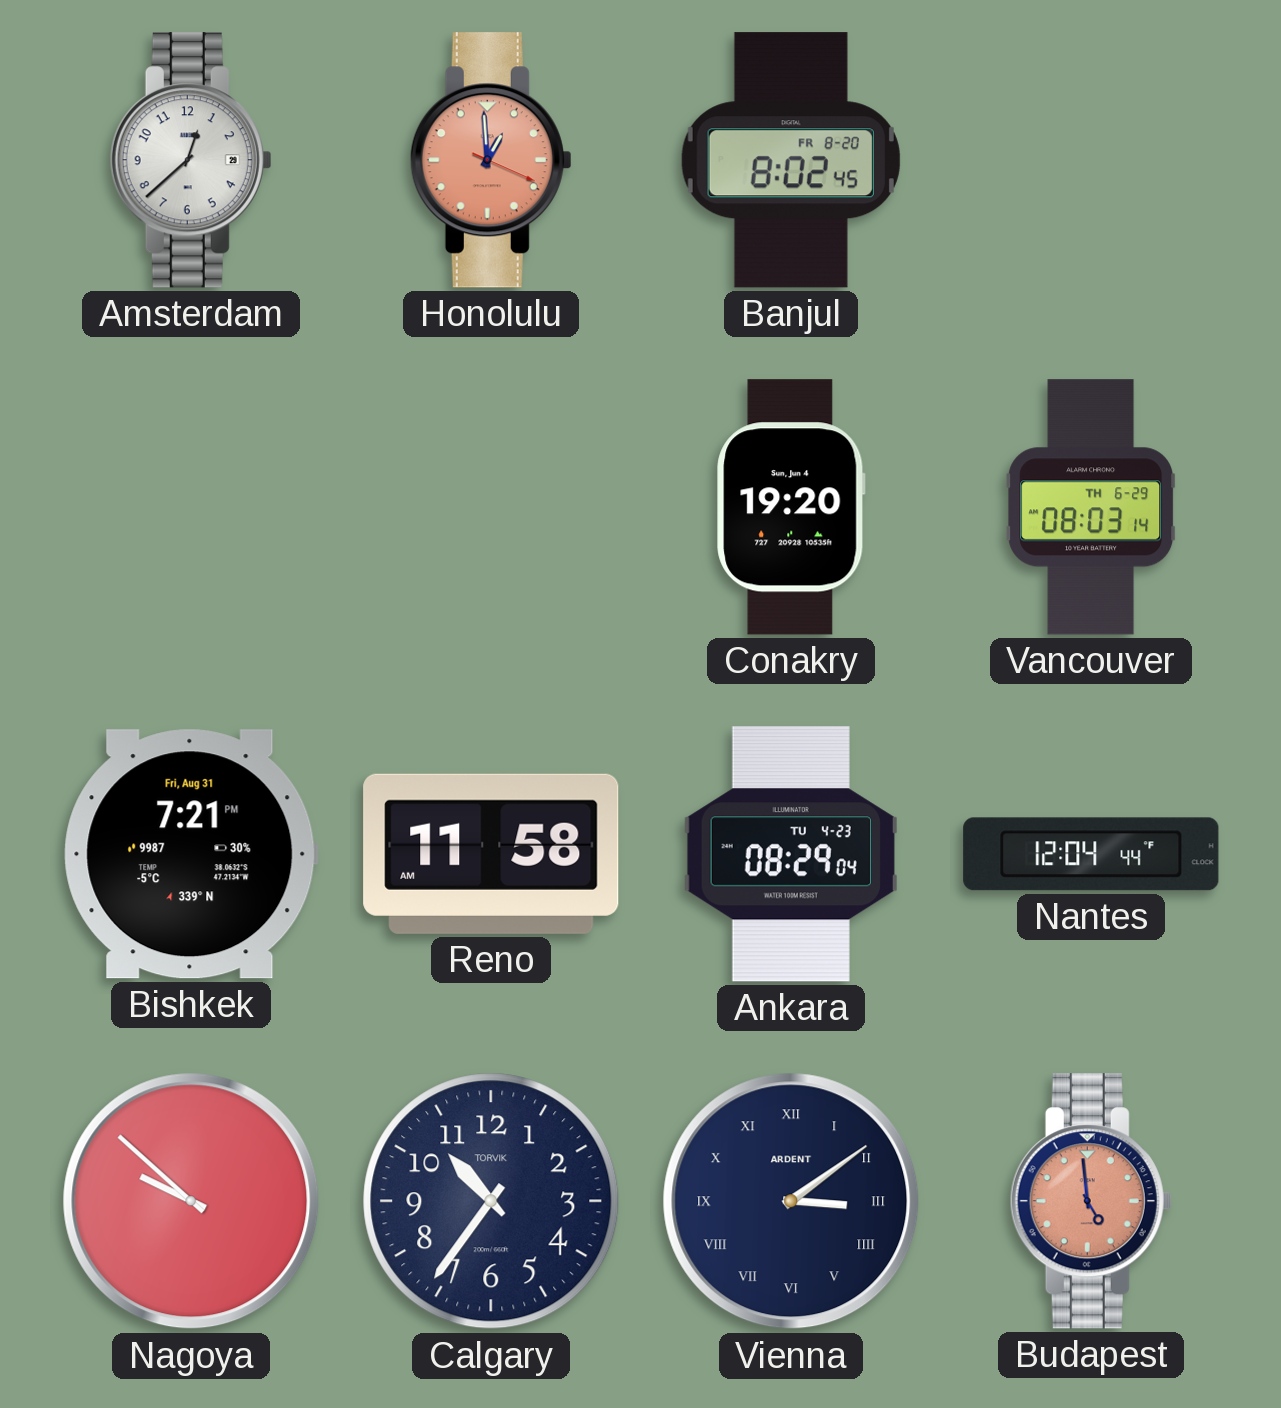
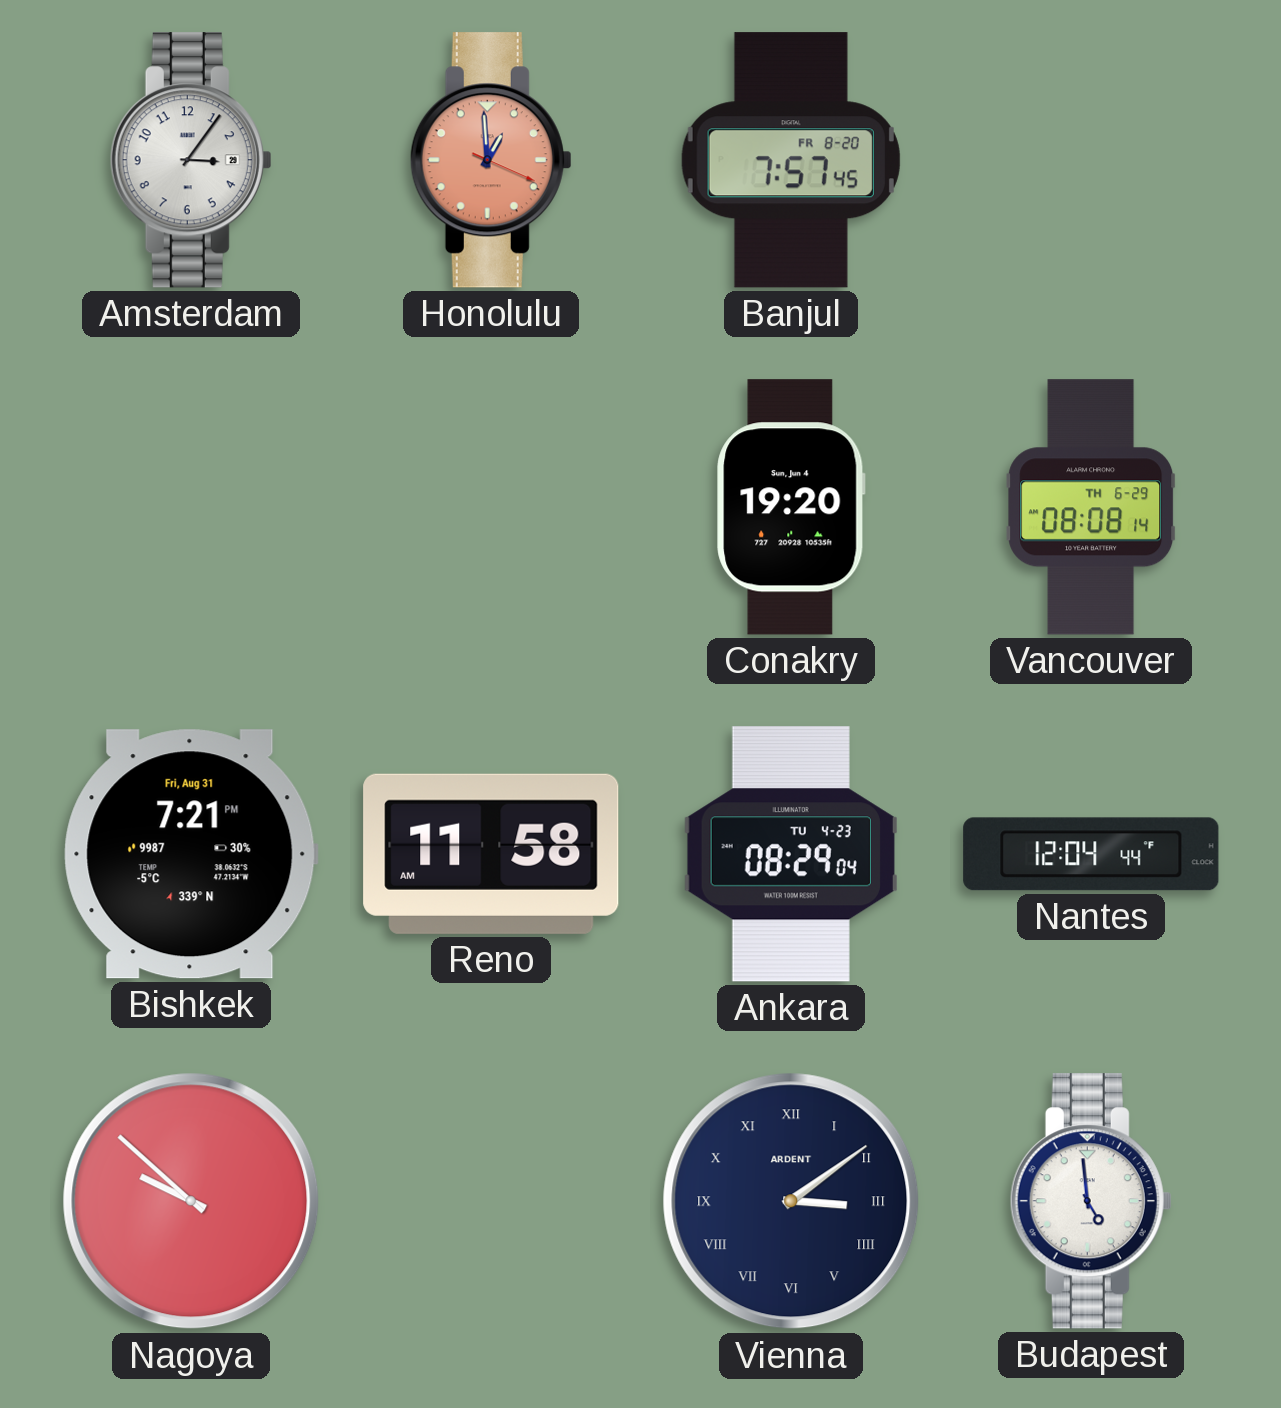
Amsterdam: 12:38 -> 3:06 (191, 160)
Banjul: 8:02 -> 7:57 (791, 160)
Vancouver: 08:03 -> 08:08 (1091, 507)
Calgary: 10:36 -> none (491, 1201)
Budapest dial: salmon -> white (1091, 1201)
